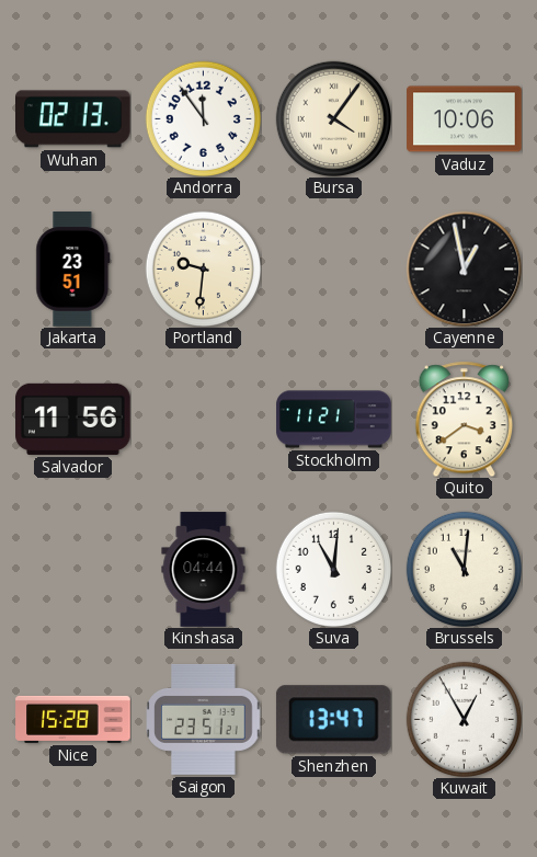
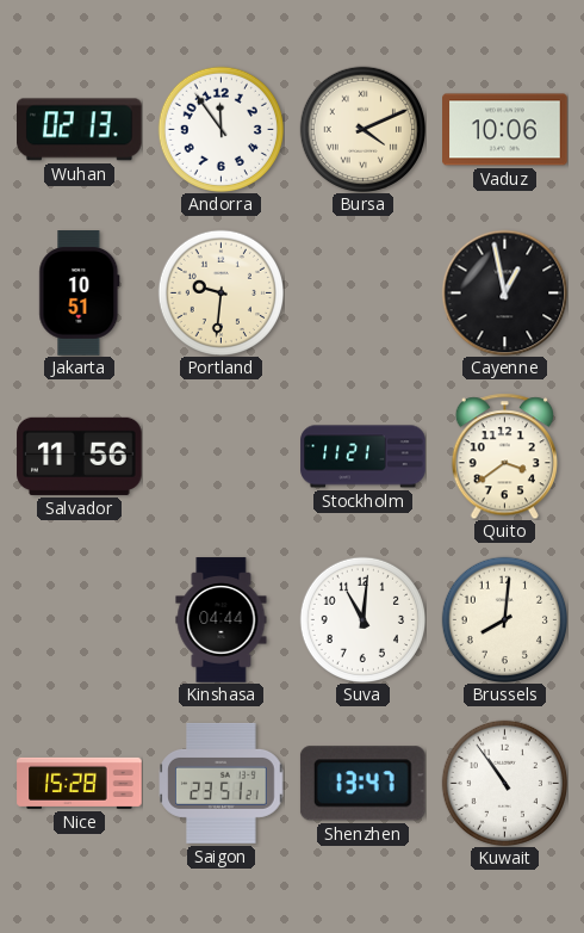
Bursa: 4:06 -> 4:11 (362, 129)
Jakarta: 23:51 -> 10:51 (80, 294)
Brussels: 11:01 -> 8:01 (504, 619)
Kuwait: 12:55 -> 10:54 (504, 783)
